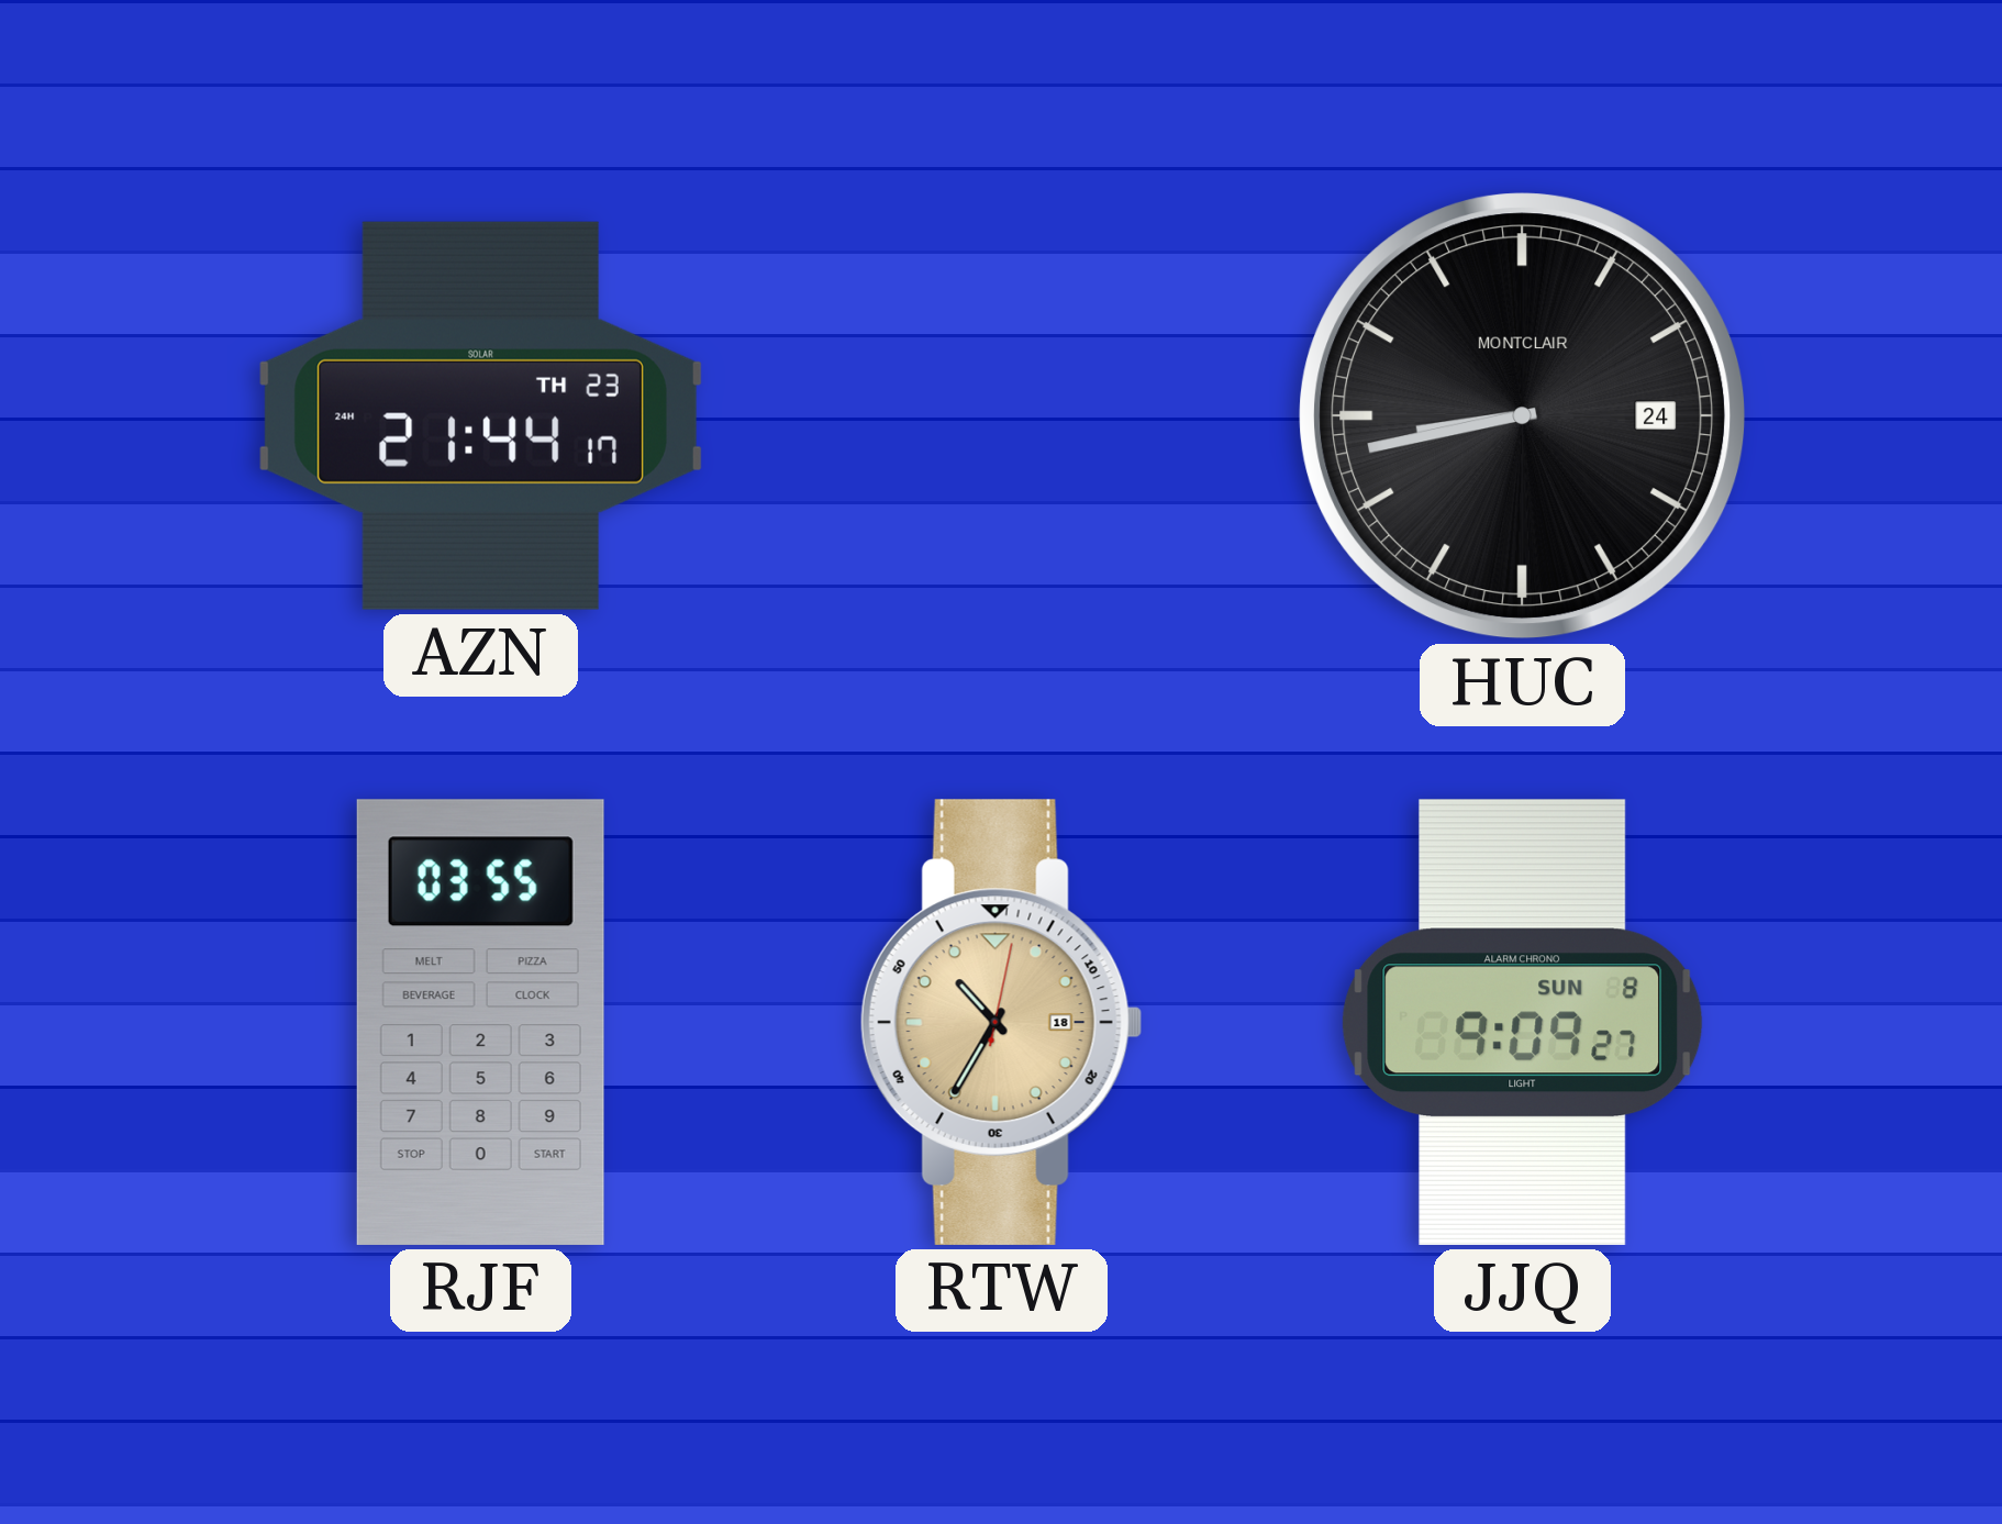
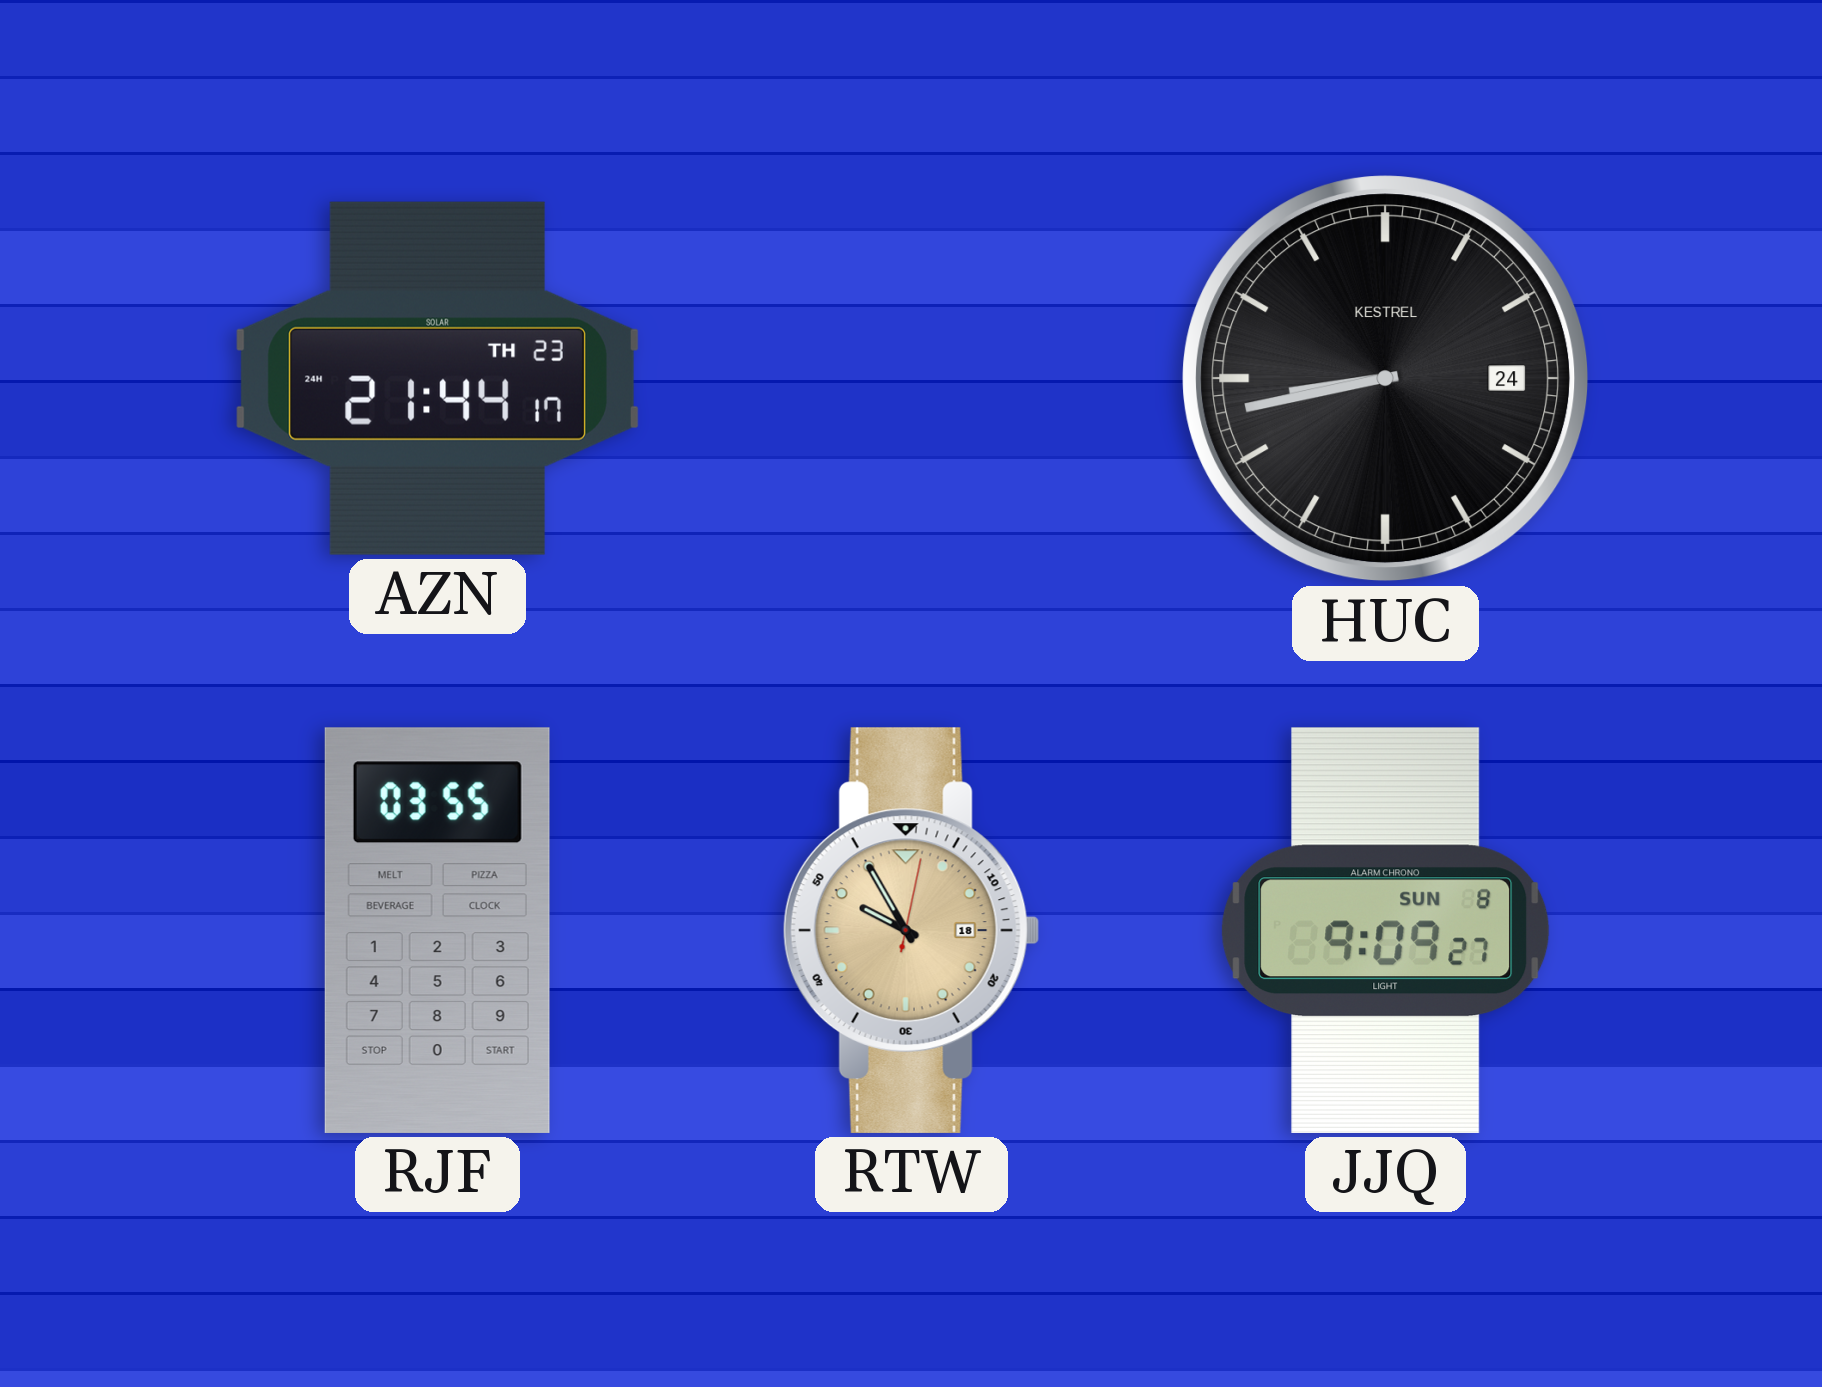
HUC brand: MONTCLAIR -> KESTREL (1386, 379)
RTW: 10:35 -> 9:55 (911, 930)
